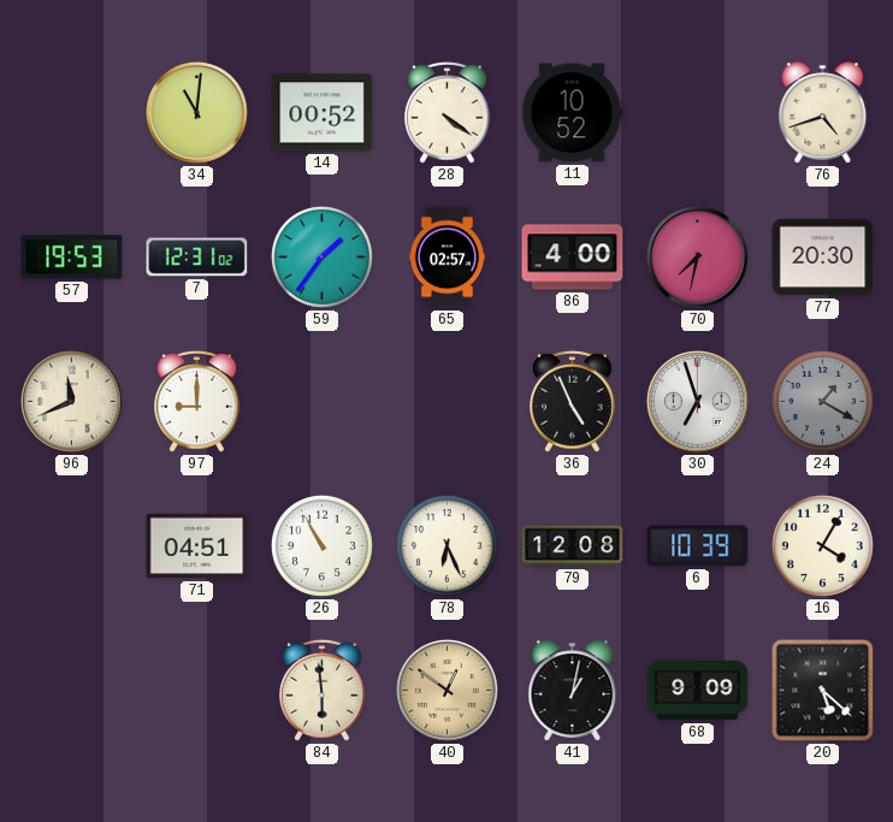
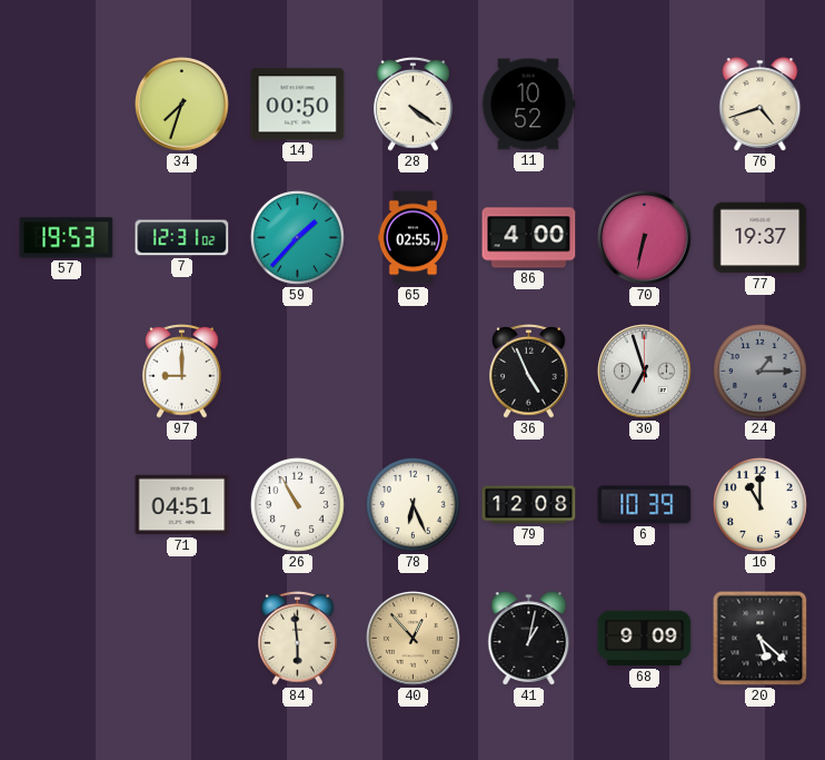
34: 11:01 -> 7:33 (182, 105)
14: 00:52 -> 00:50 (298, 105)
59: 1:36 -> 1:37 (297, 237)
65: 02:57 -> 02:55 (412, 238)
70: 7:32 -> 6:32 (645, 238)
77: 20:30 -> 19:37 (761, 238)
96: 11:41 -> none (72, 402)
24: 1:20 -> 1:15 (759, 371)
16: 4:05 -> 11:00 (759, 504)
40: 12:51 -> 12:53 (414, 639)
